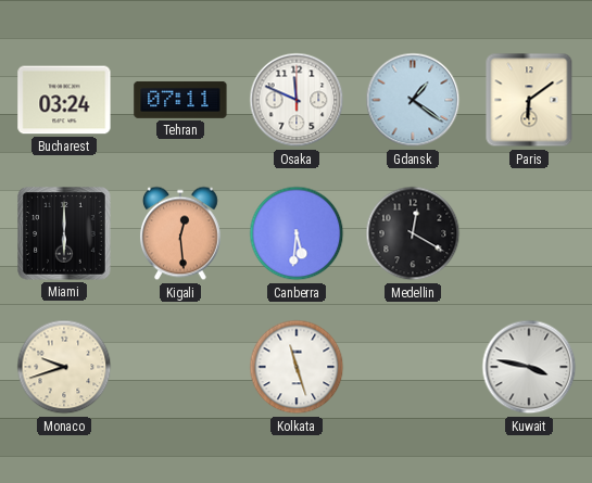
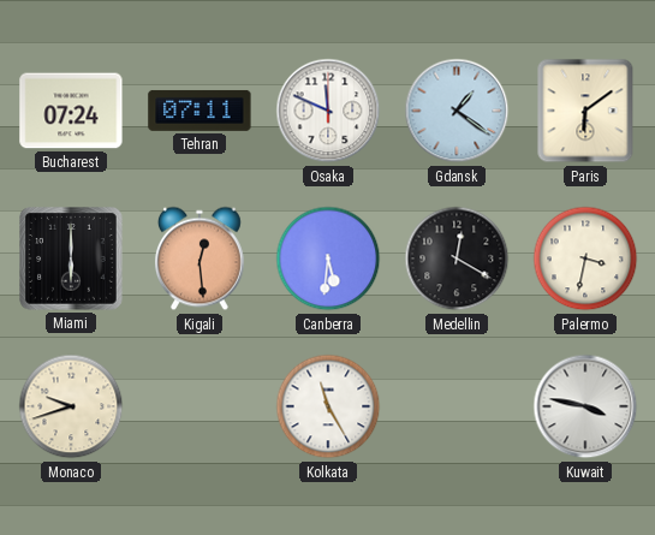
Bucharest: 03:24 -> 07:24 (71, 111)
Palermo: none -> 3:32 (585, 258)
Kolkata: 11:27 -> 11:25 (328, 406)
